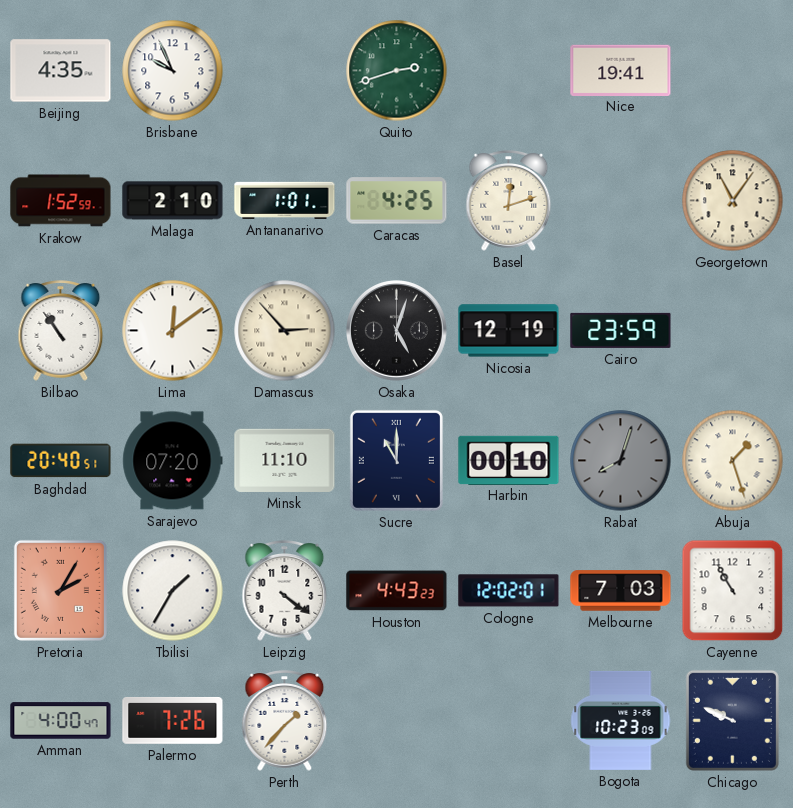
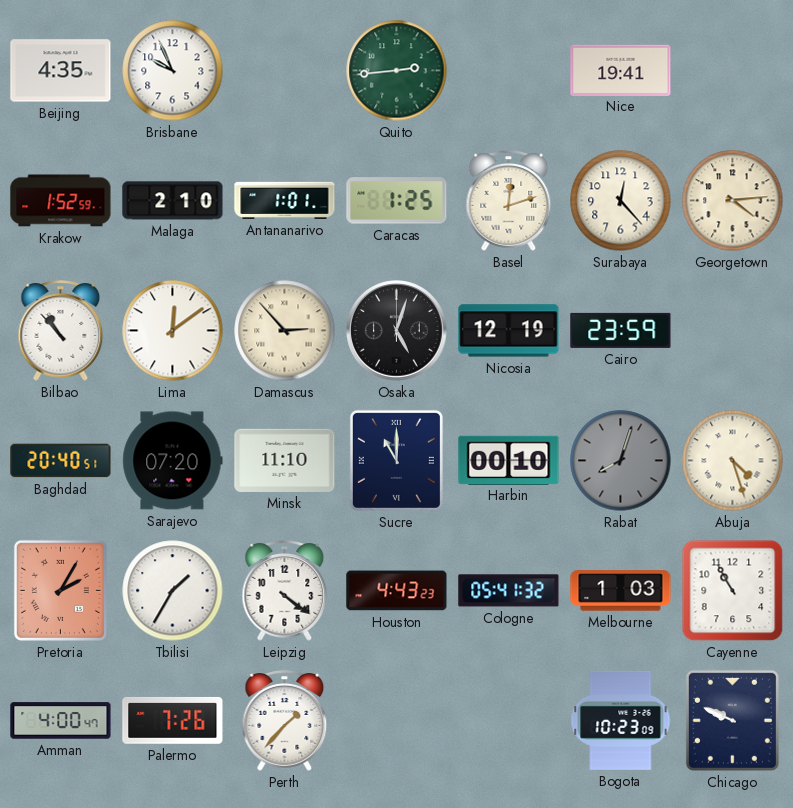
Quito: 2:42 -> 2:44 (397, 71)
Caracas: 4:25 -> 1:25 (397, 201)
Surabaya: none -> 12:23 (621, 201)
Georgetown: 11:06 -> 4:14 (733, 201)
Bilbao: 10:54 -> 10:53 (61, 331)
Abuja: 1:27 -> 4:27 (733, 461)
Cologne: 12:02 -> 05:41 (509, 591)
Melbourne: 7:03 -> 1:03 (621, 591)
